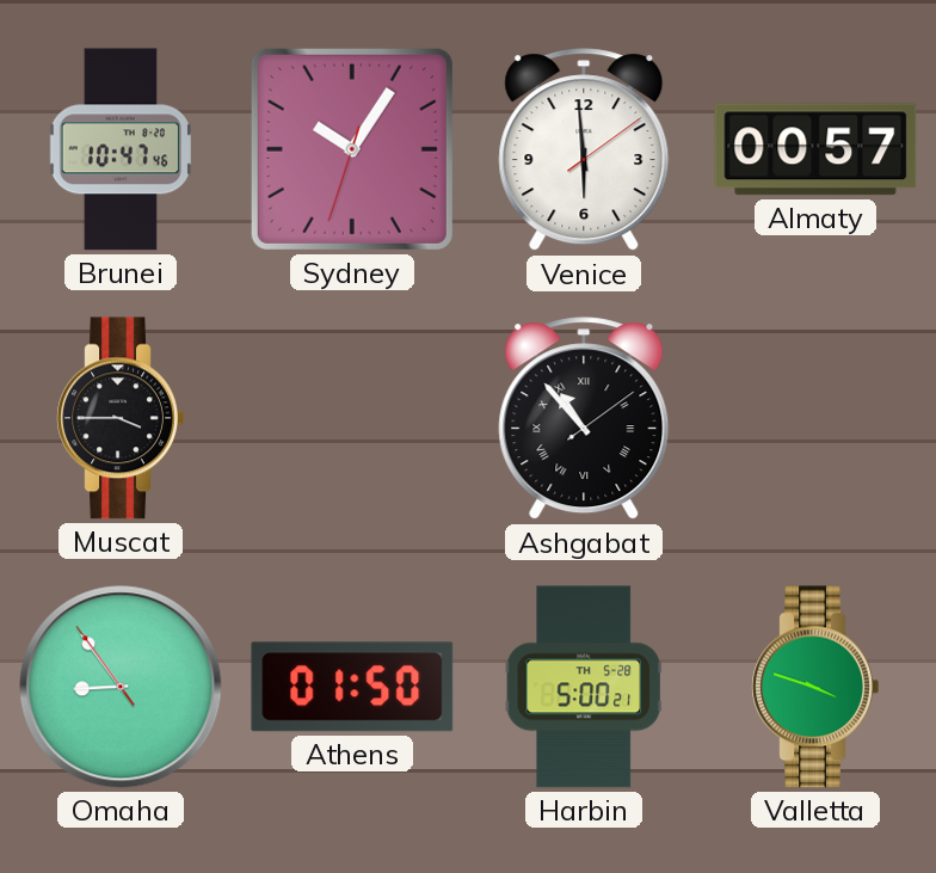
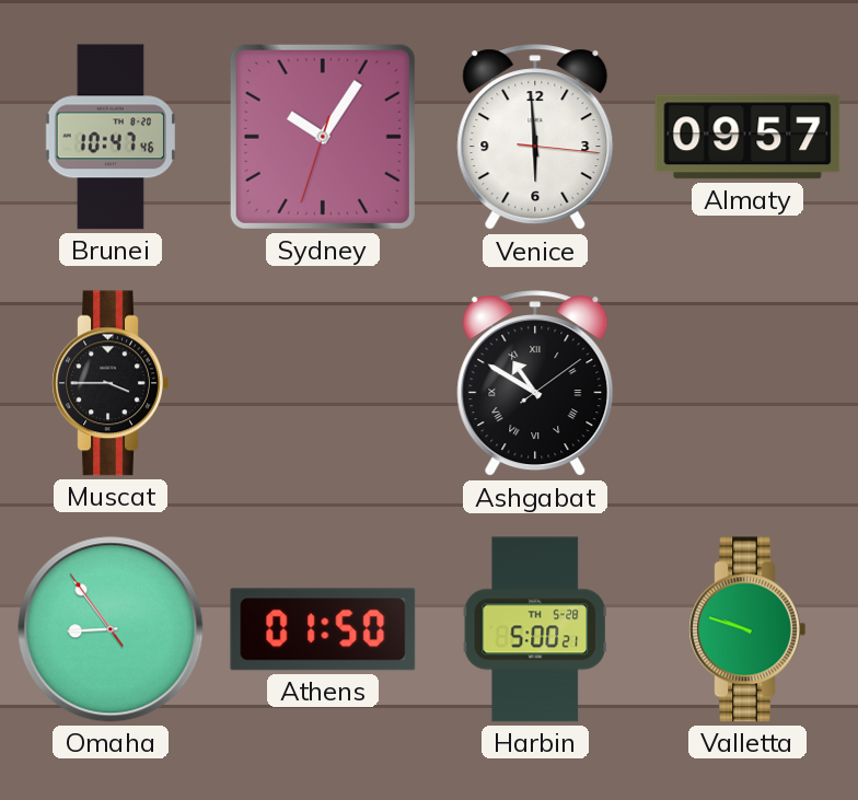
Venice: 5:59:09 -> 5:59:16 (535, 138)
Almaty: 00:57 -> 09:57 (747, 137)
Ashgabat: 10:53 -> 10:50 (535, 384)
Valletta: 3:48 -> 9:48 (747, 629)
